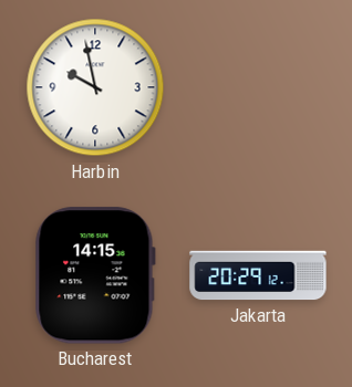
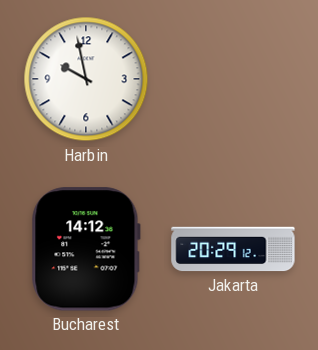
Bucharest: 14:15 -> 14:12 (86, 249)
